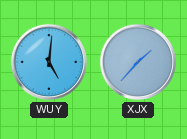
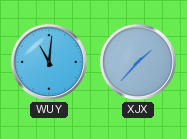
WUY: 5:01 -> 11:01 (49, 62)
